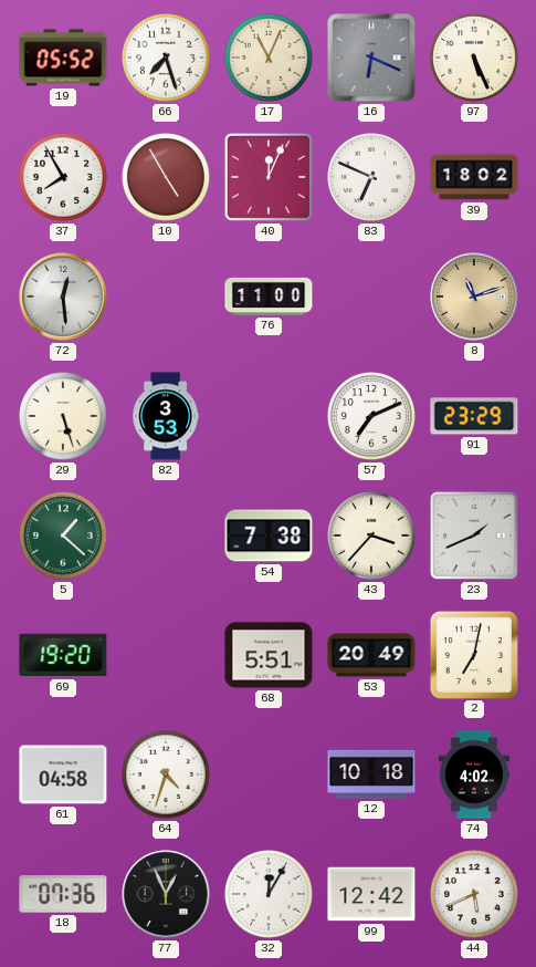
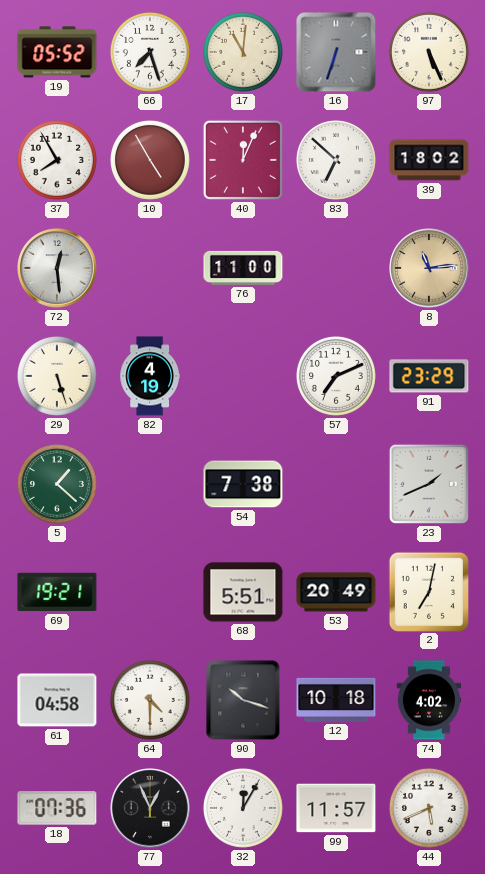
17: 11:04 -> 11:01 (243, 52)
16: 6:19 -> 6:33 (336, 52)
83: 6:49 -> 6:52 (336, 160)
8: 11:12 -> 11:14 (429, 268)
82: 3:53 -> 4:19 (149, 376)
43: 3:37 -> none (371, 536)
69: 19:20 -> 19:21 (57, 592)
64: 4:33 -> 4:30 (150, 700)
90: none -> 10:18 (243, 700)
99: 12:42 -> 11:57 (336, 808)
